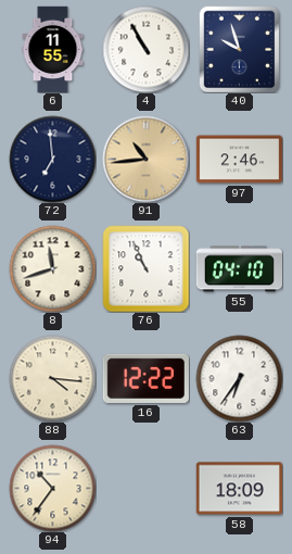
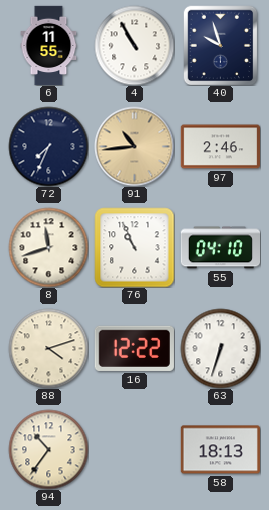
72: 6:59 -> 7:34 (48, 146)
88: 4:16 -> 4:12 (48, 348)
63: 6:36 -> 6:33 (220, 348)
58: 18:09 -> 18:13 (220, 450)
